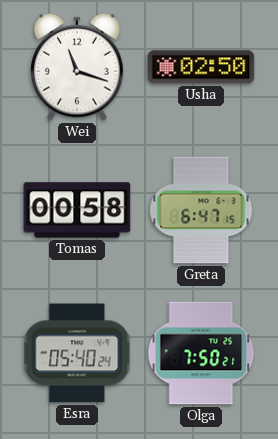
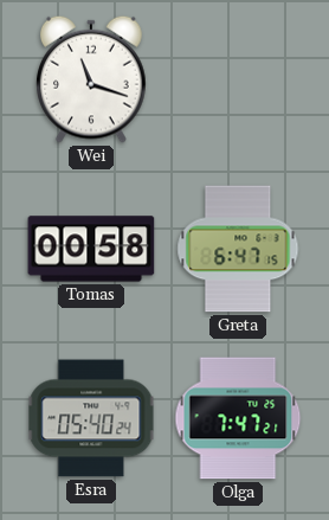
Usha: 02:50 -> none (201, 67)
Olga: 7:50 -> 7:47 (238, 418)
